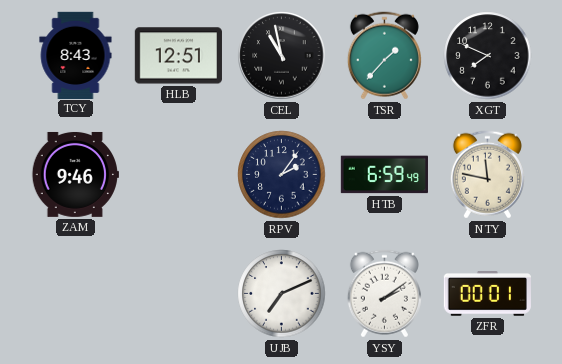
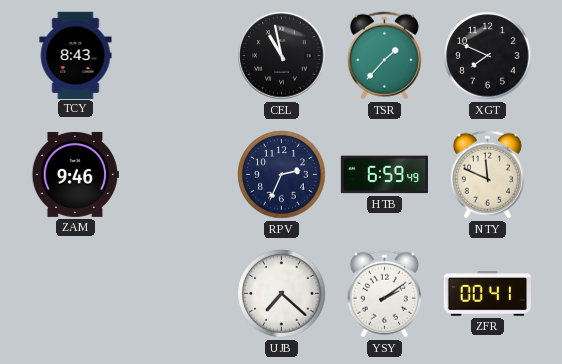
HLB: 12:51 -> none (178, 56)
RPV: 2:06 -> 2:34 (282, 175)
NTY: 11:47 -> 11:49 (487, 175)
UJB: 7:11 -> 7:22 (282, 294)
ZFR: 00:01 -> 00:41 (487, 294)
